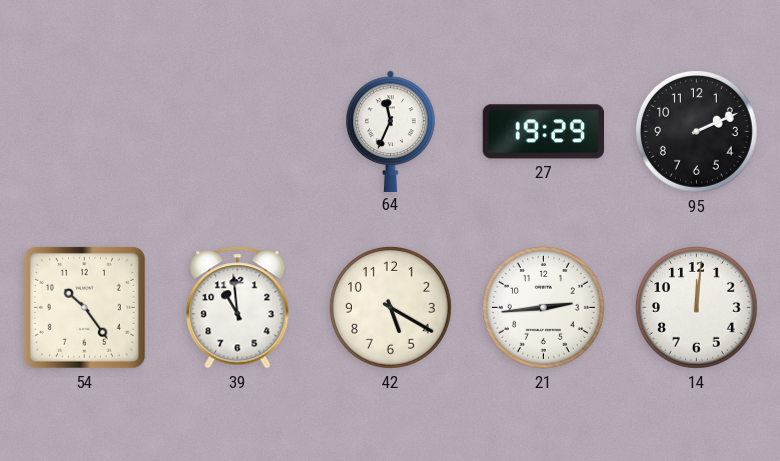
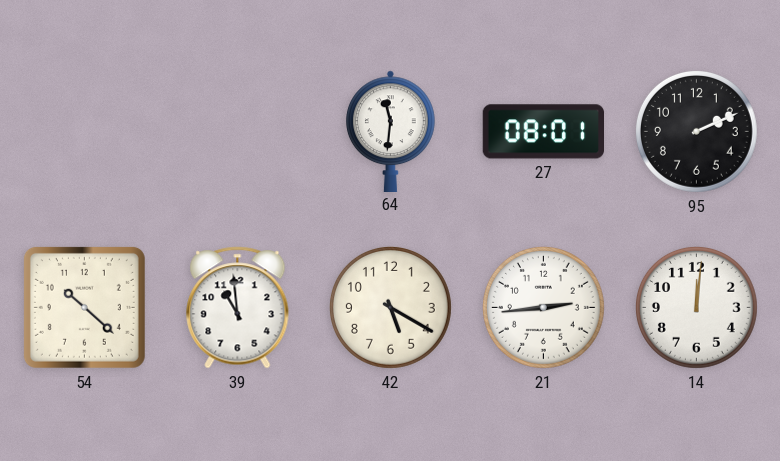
64: 11:34 -> 11:31 (391, 131)
27: 19:29 -> 08:01 (543, 132)
54: 10:24 -> 10:22 (84, 307)
